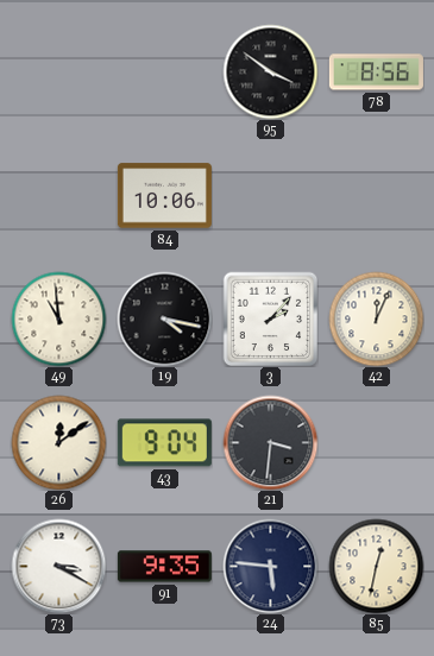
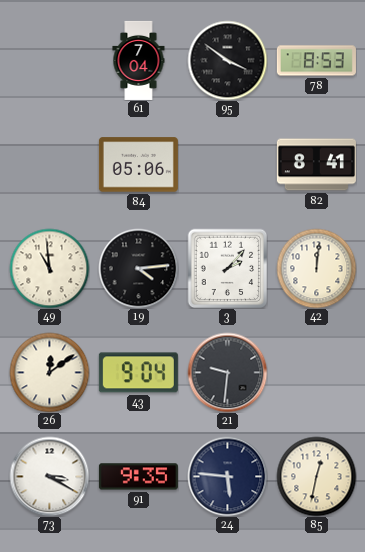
61: none -> 7:04 (139, 60)
78: 8:56 -> 8:53 (316, 61)
84: 10:06 -> 05:06 (138, 165)
82: none -> 8:41 (316, 165)
19: 4:17 -> 4:14 (138, 268)
42: 12:04 -> 12:01 (316, 268)
21: 3:31 -> 9:31 (227, 372)
